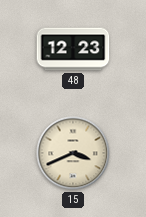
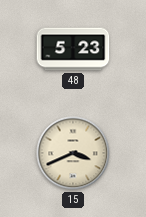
48: 12:23 -> 5:23 (73, 49)
